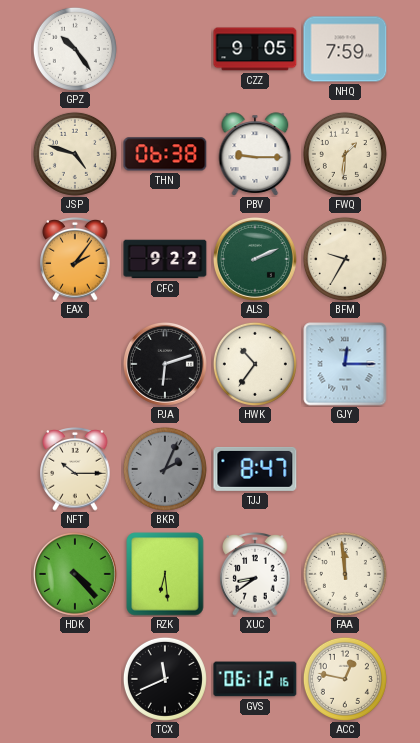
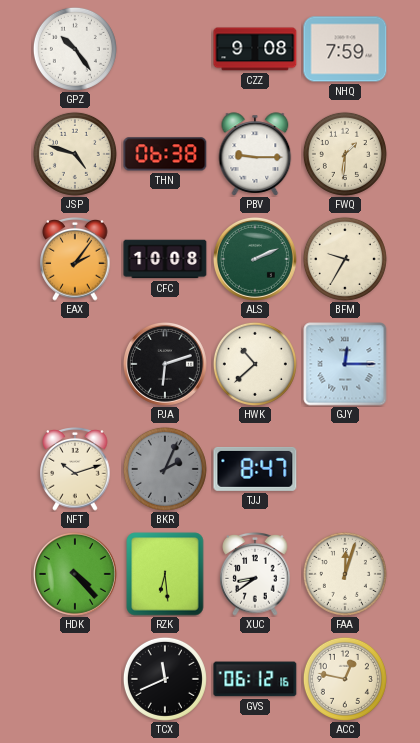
CZZ: 9:05 -> 9:08 (255, 49)
CFC: 9:22 -> 10:08 (165, 259)
HWK: 10:36 -> 10:38 (255, 364)
NFT: 10:15 -> 10:12 (75, 470)
FAA: 11:59 -> 12:03 (345, 574)
